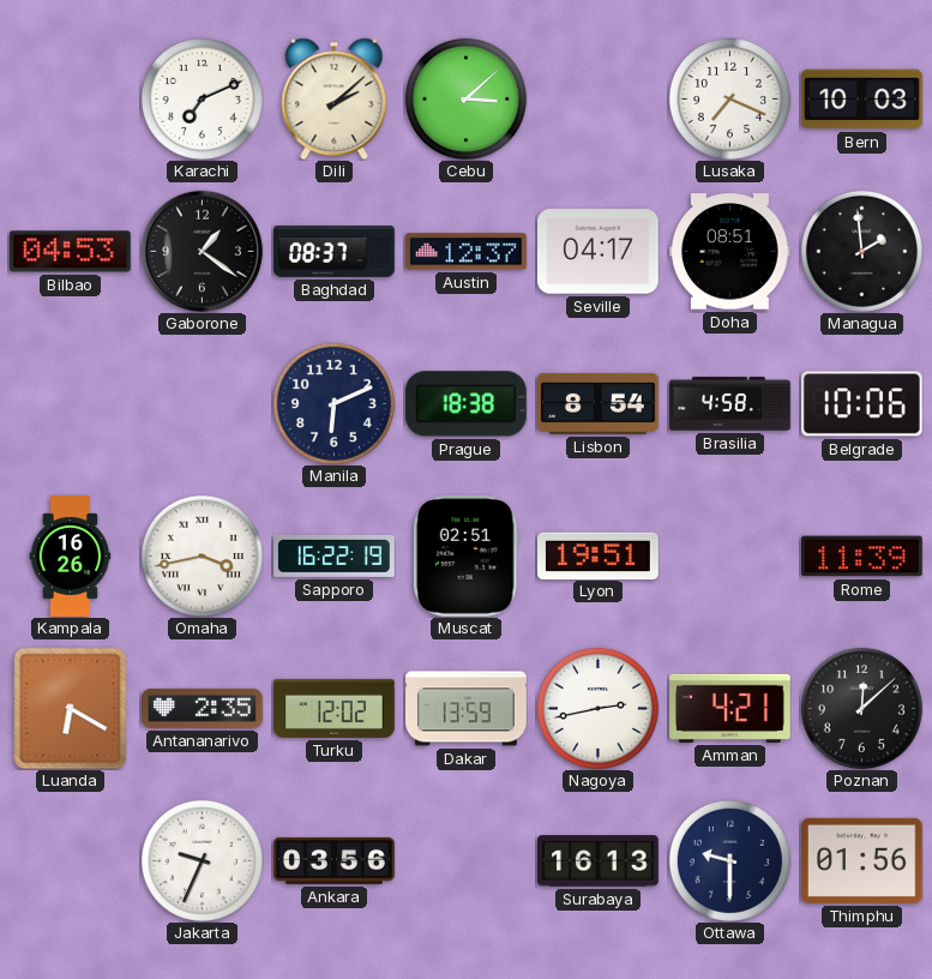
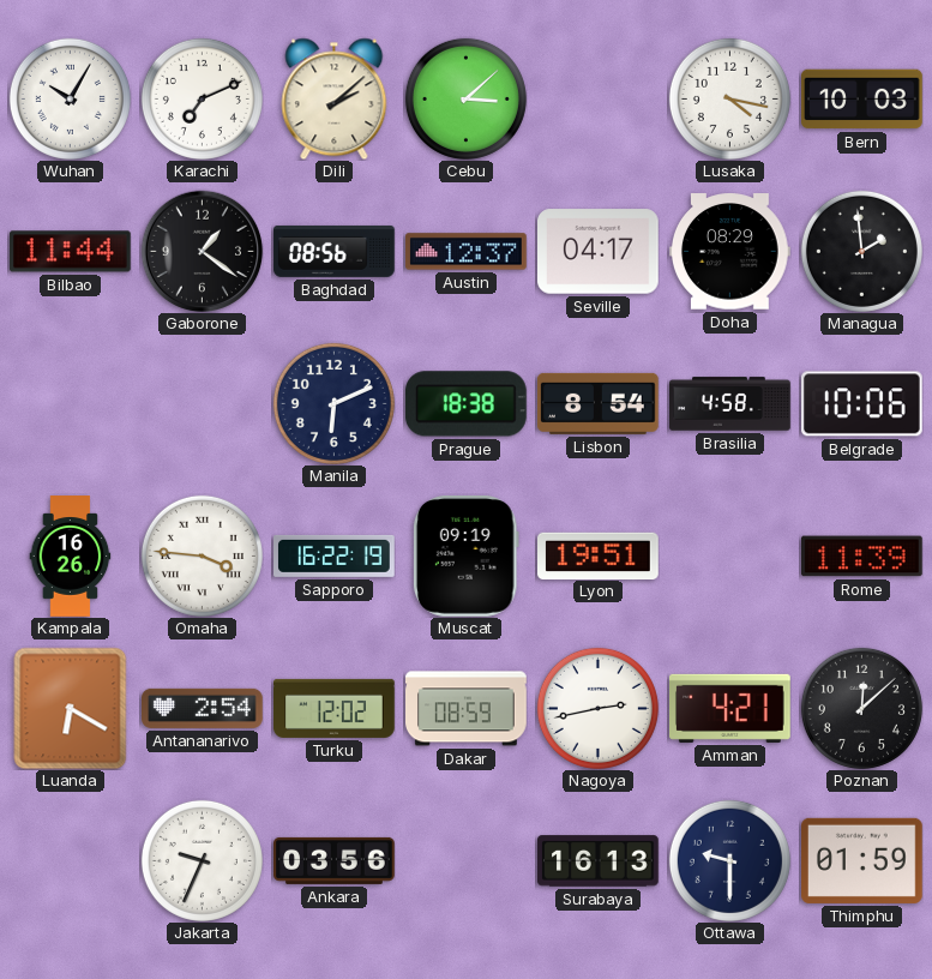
Wuhan: none -> 10:05 (70, 98)
Lusaka: 7:19 -> 4:17 (729, 98)
Bilbao: 04:53 -> 11:44 (71, 252)
Baghdad: 08:37 -> 08:56 (335, 251)
Doha: 08:51 -> 08:29 (730, 252)
Omaha: 3:43 -> 3:46 (202, 555)
Muscat: 02:51 -> 09:19 (465, 557)
Antananarivo: 2:35 -> 2:54 (203, 708)
Dakar: 13:59 -> 08:59 (467, 709)
Thimphu: 01:56 -> 01:59 (862, 860)
